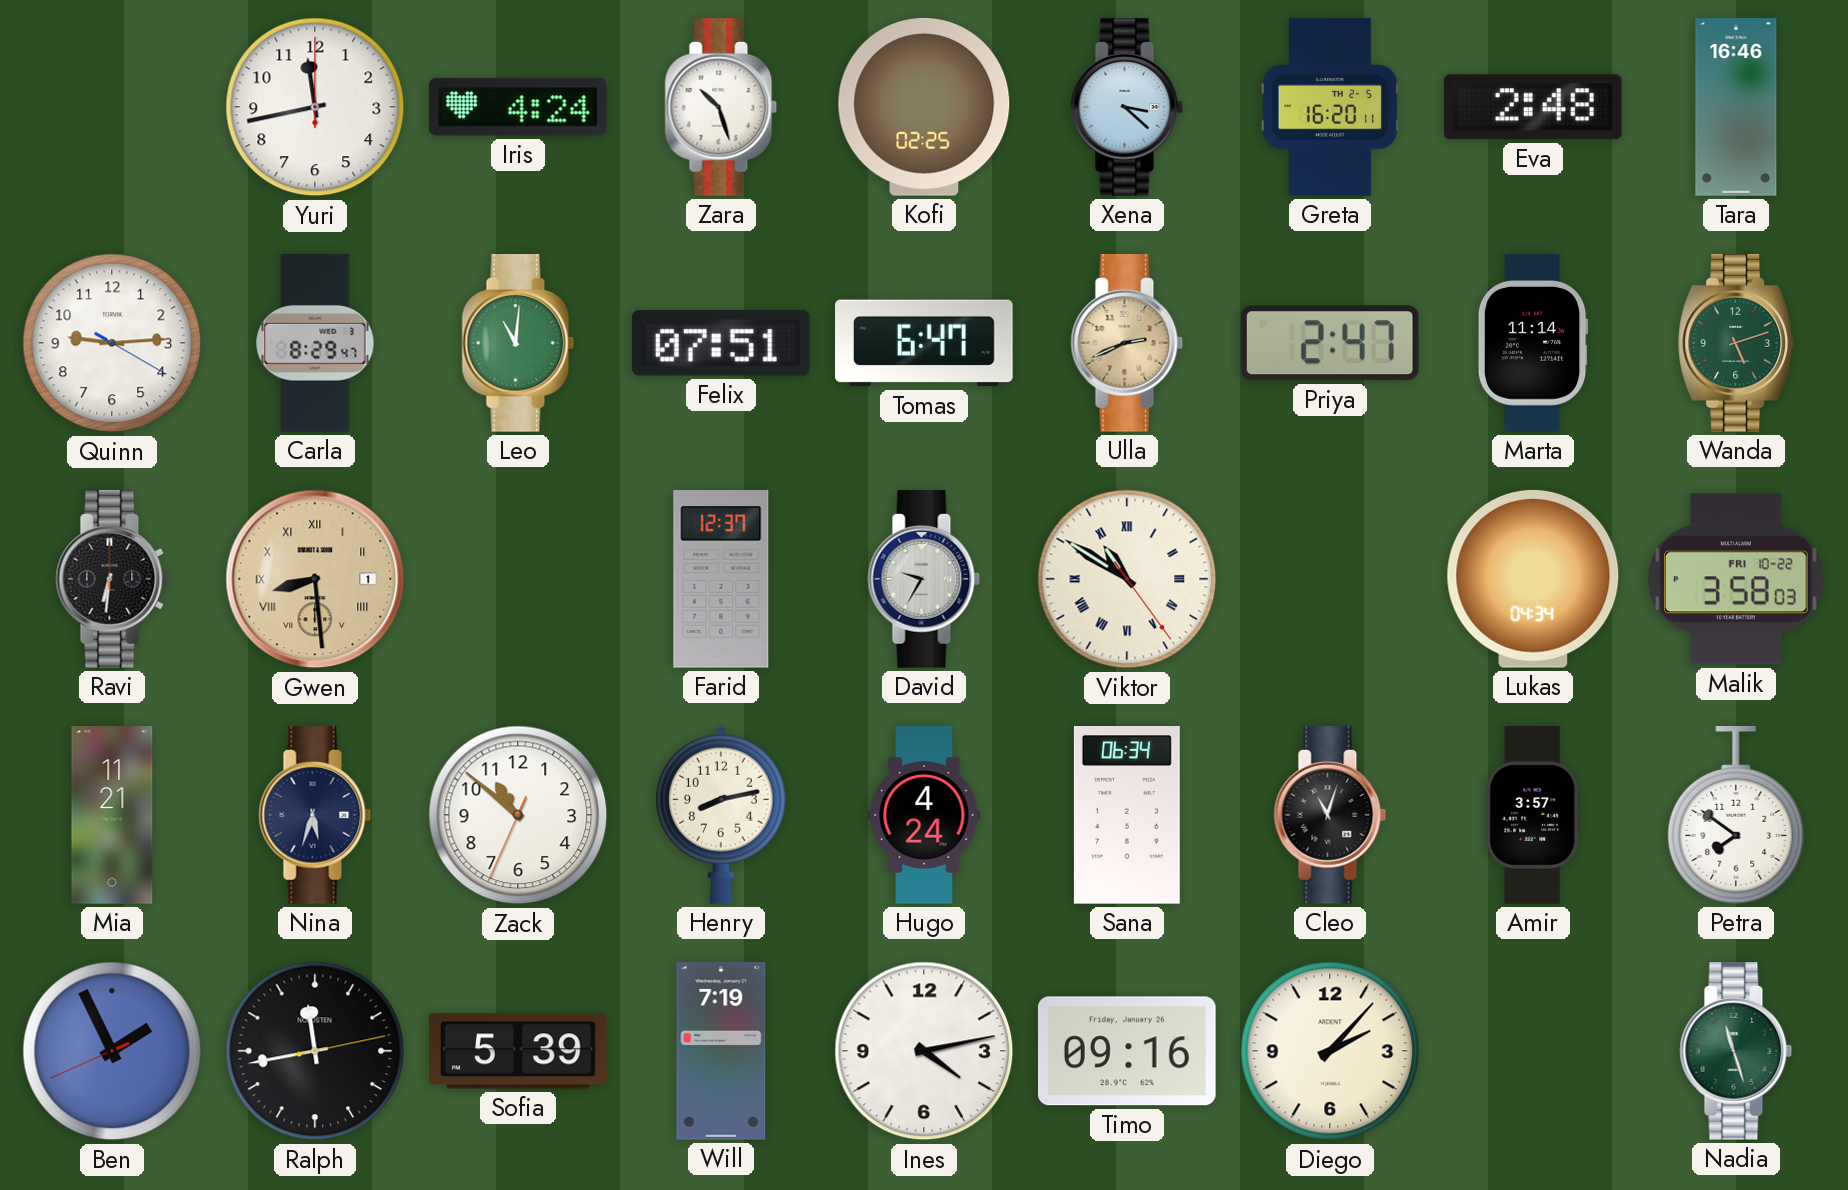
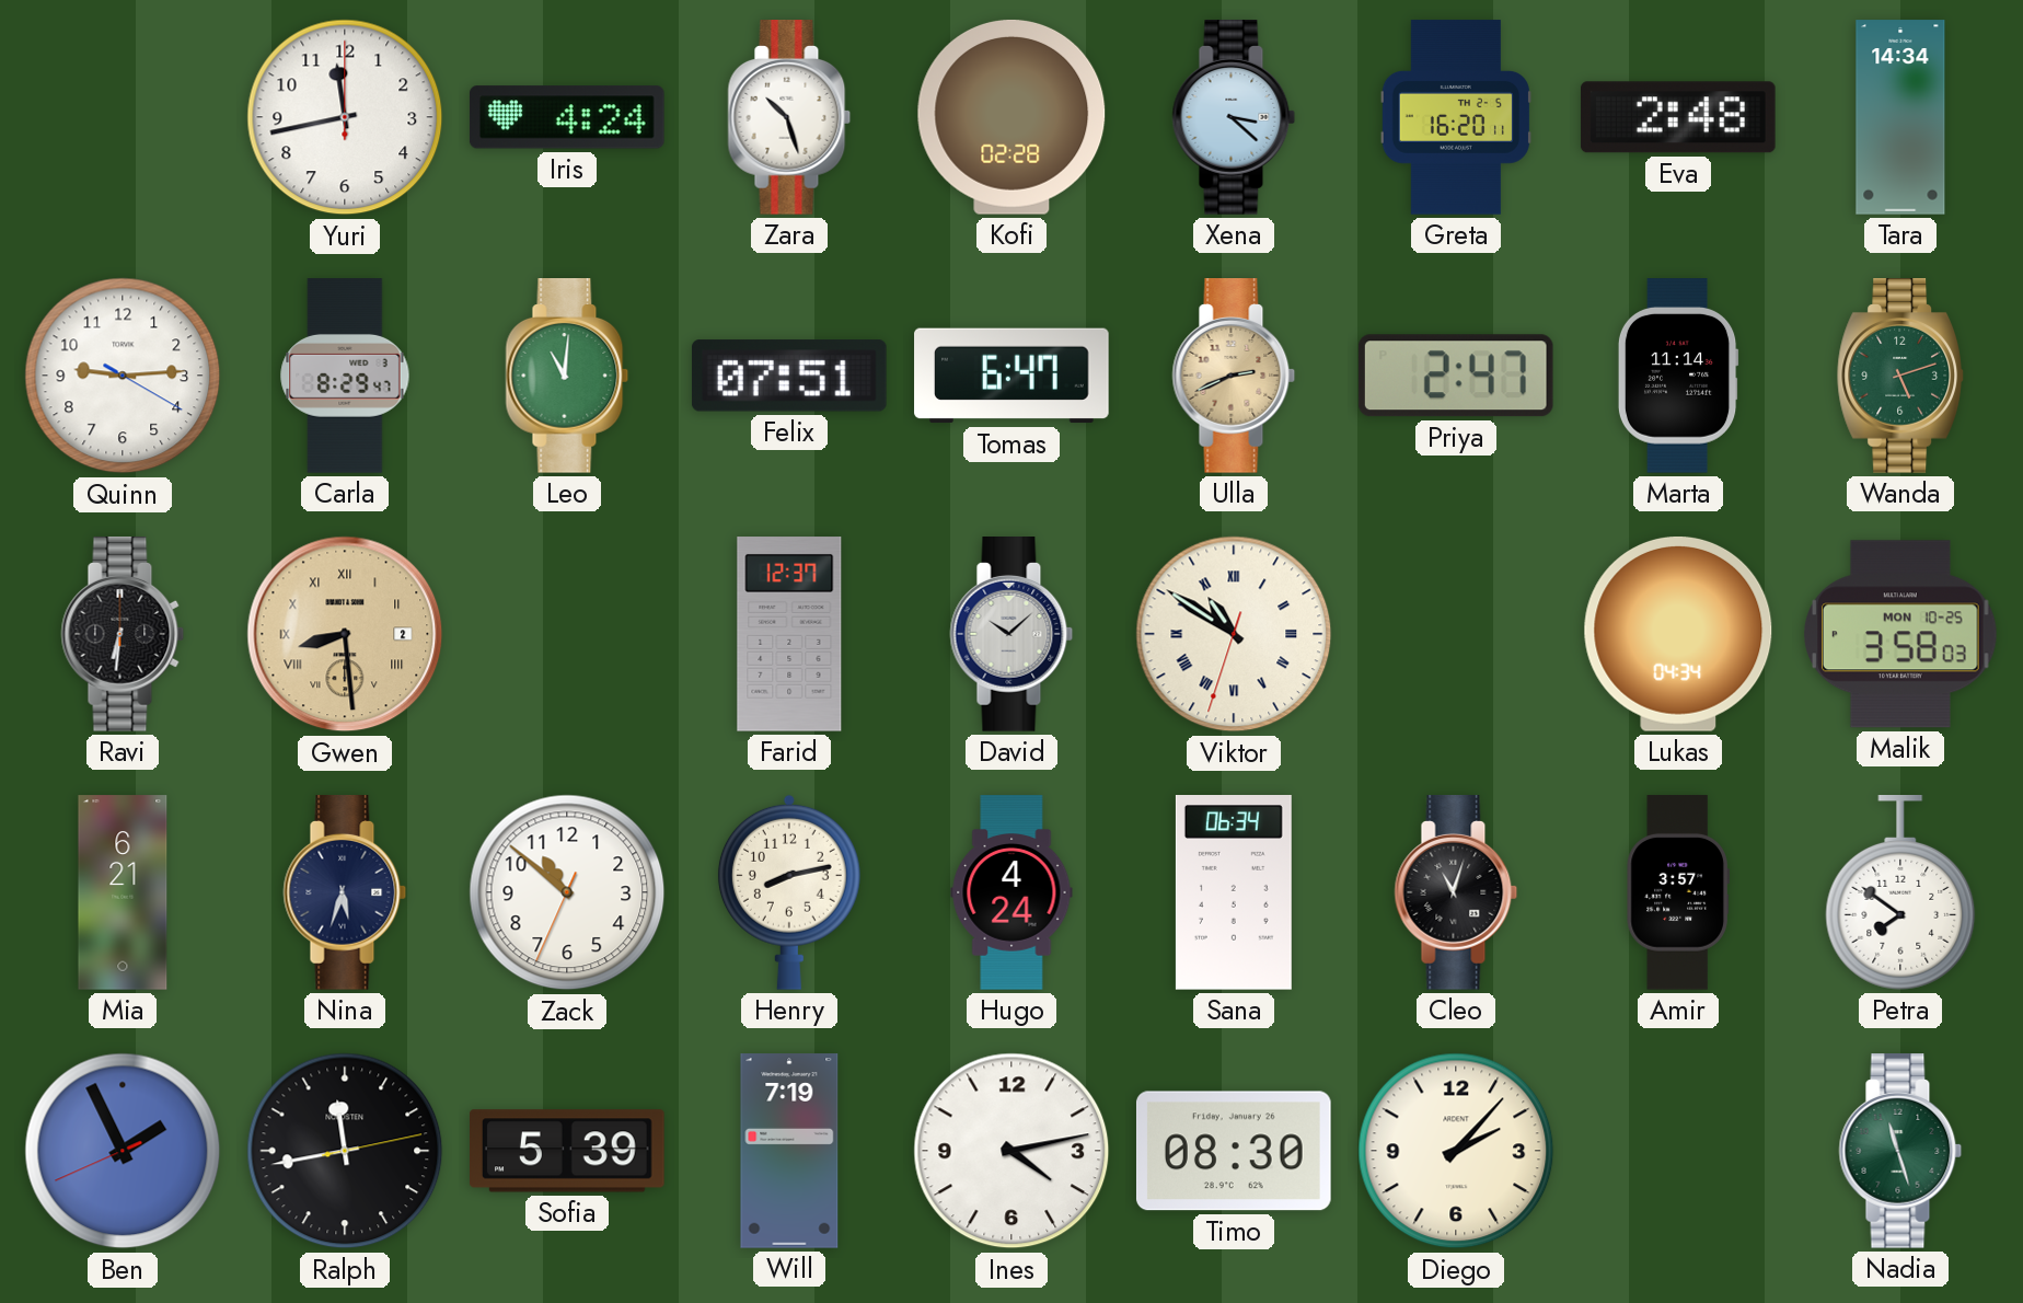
Kofi: 02:25 -> 02:28 (1011, 117)
Tara: 16:46 -> 14:34 (1900, 117)
Gwen date: 1 -> 2 (345, 634)
David: 9:35 -> 10:08 (1011, 634)
Viktor: 10:50:24 -> 10:50:33 (1234, 634)
Malik date: FRI 10-22 -> MON 10-25 (1900, 634)
Mia: 11:21 -> 6:21 (123, 892)
Timo: 09:16 -> 08:30 (1234, 1151)
